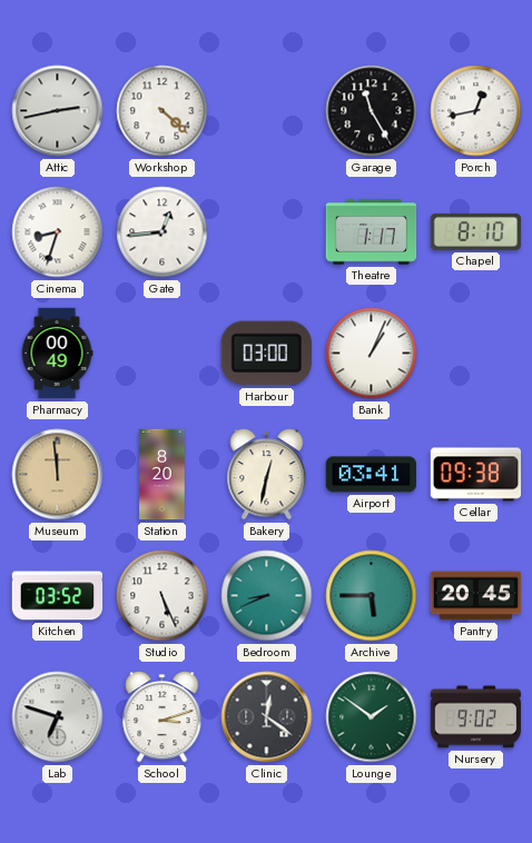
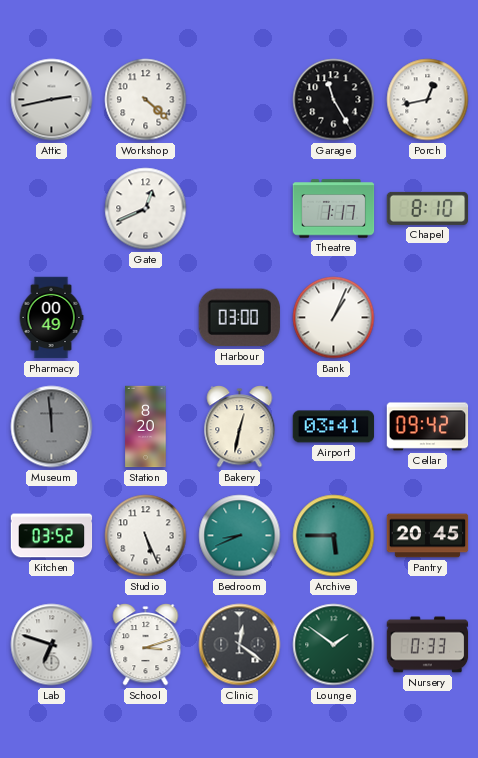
Cinema: 8:33 -> none (58, 232)
Gate: 12:44 -> 12:41 (146, 209)
Museum dial: champagne -> grey (52, 427)
Cellar: 09:38 -> 09:42 (428, 427)
Nursery: 9:02 -> 0:33 (428, 645)
